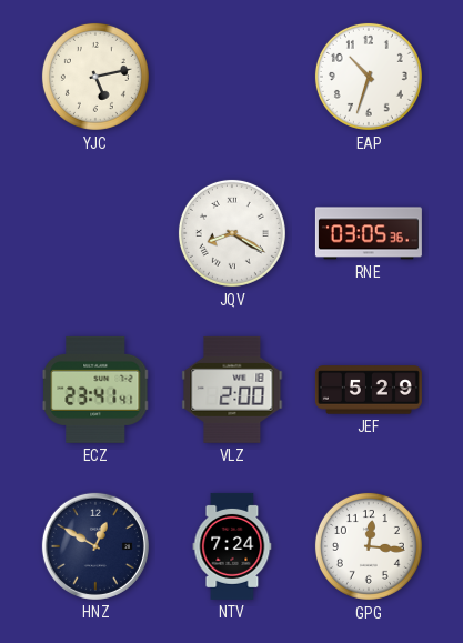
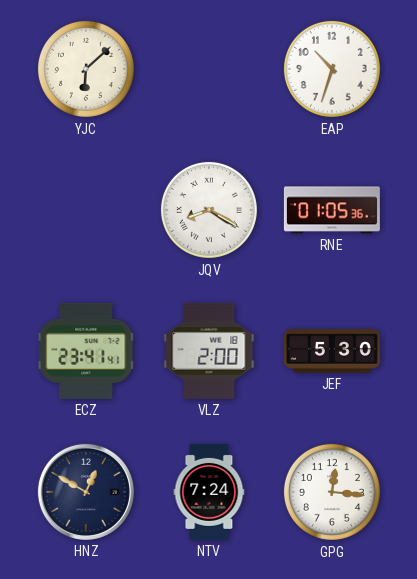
YJC: 5:13 -> 6:08 (86, 69)
RNE: 03:05 -> 01:05 (332, 210)
JEF: 5:29 -> 5:30 (332, 351)
